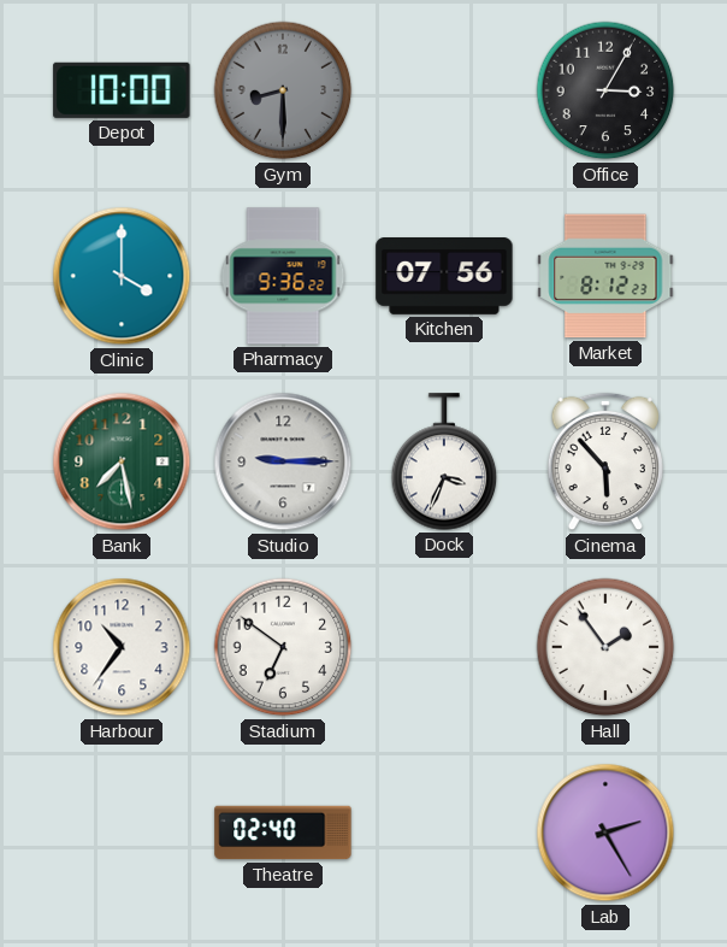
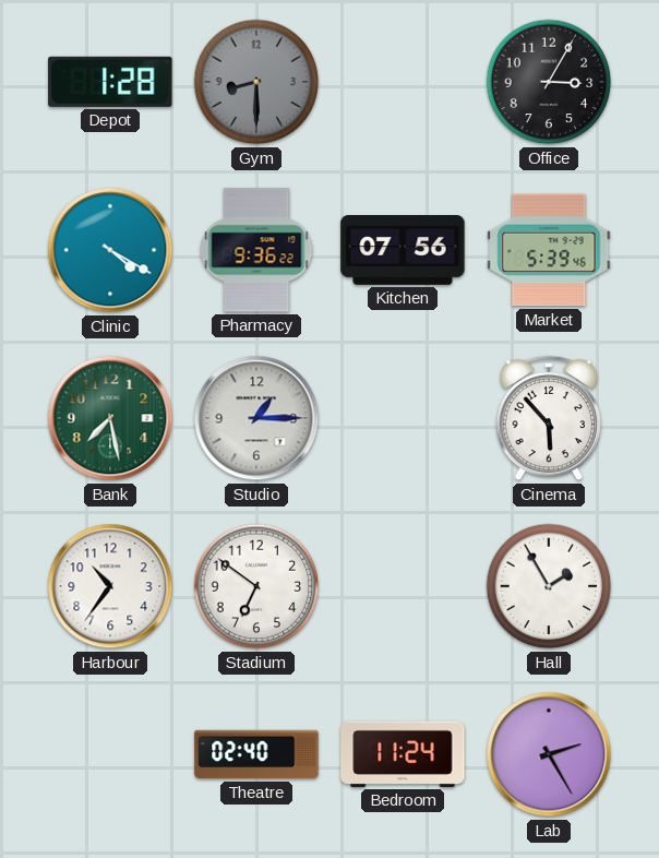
Depot: 10:00 -> 1:28 (110, 82)
Clinic: 4:00 -> 4:20 (110, 250)
Market: 8:12 -> 5:39 (549, 250)
Studio: 9:15 -> 1:15 (256, 418)
Dock: 3:34 -> none (444, 461)
Hall: 1:54 -> 1:55 (549, 586)
Bedroom: none -> 11:24 (403, 754)
